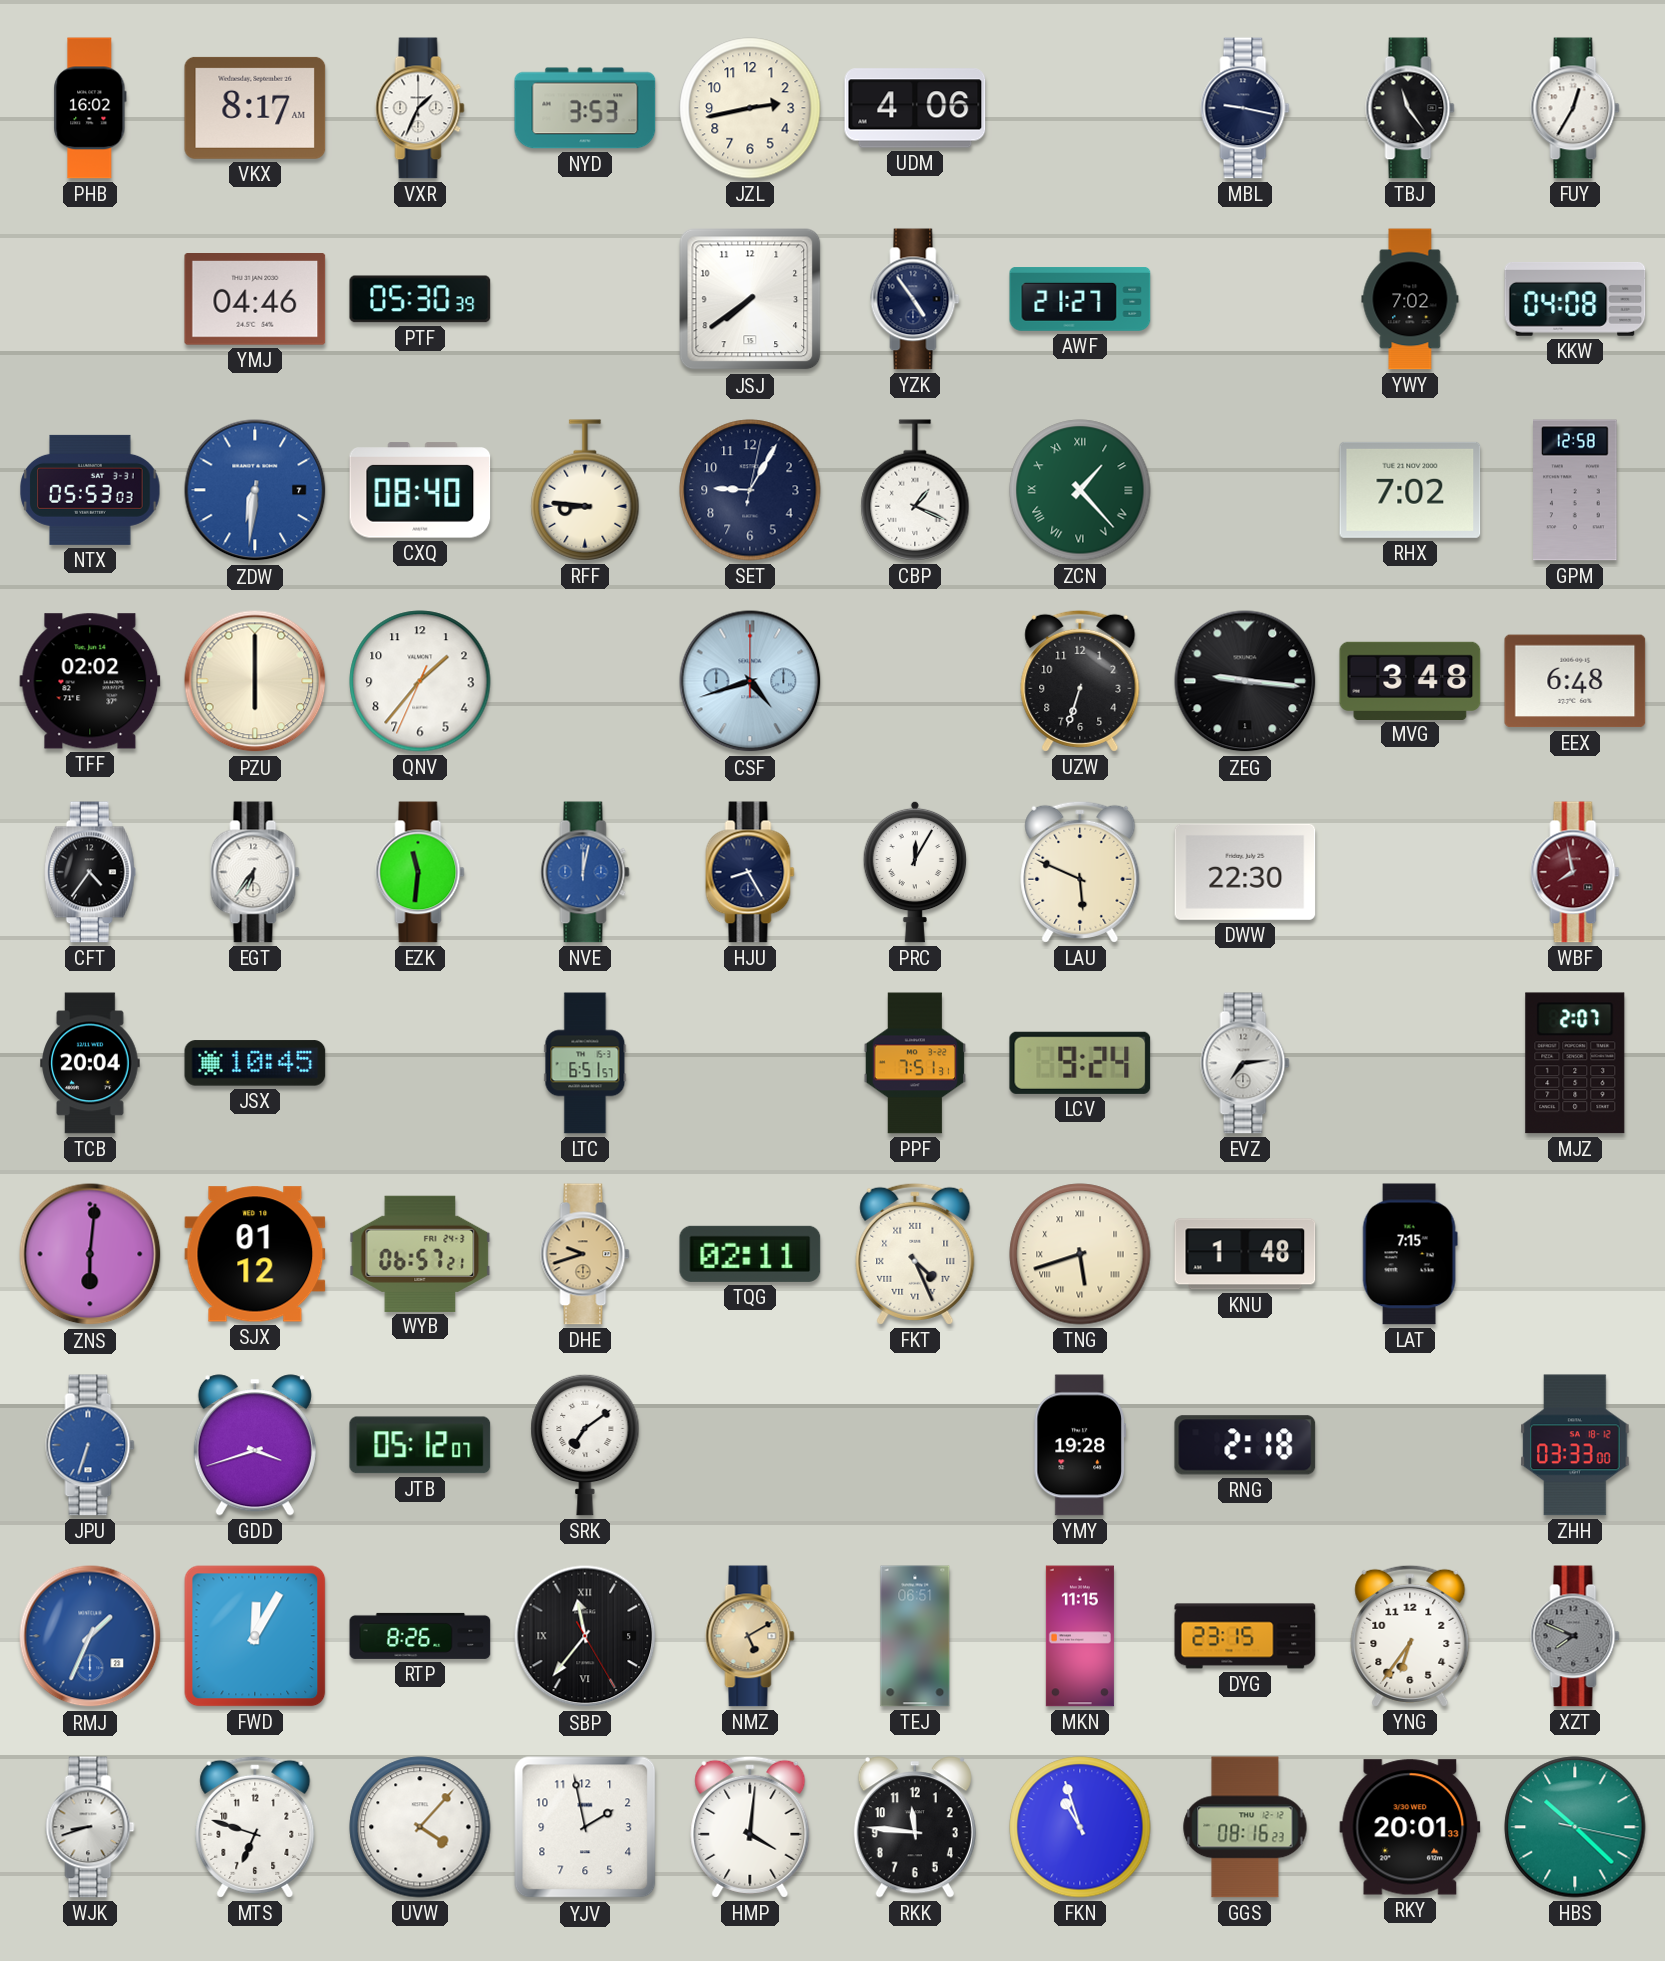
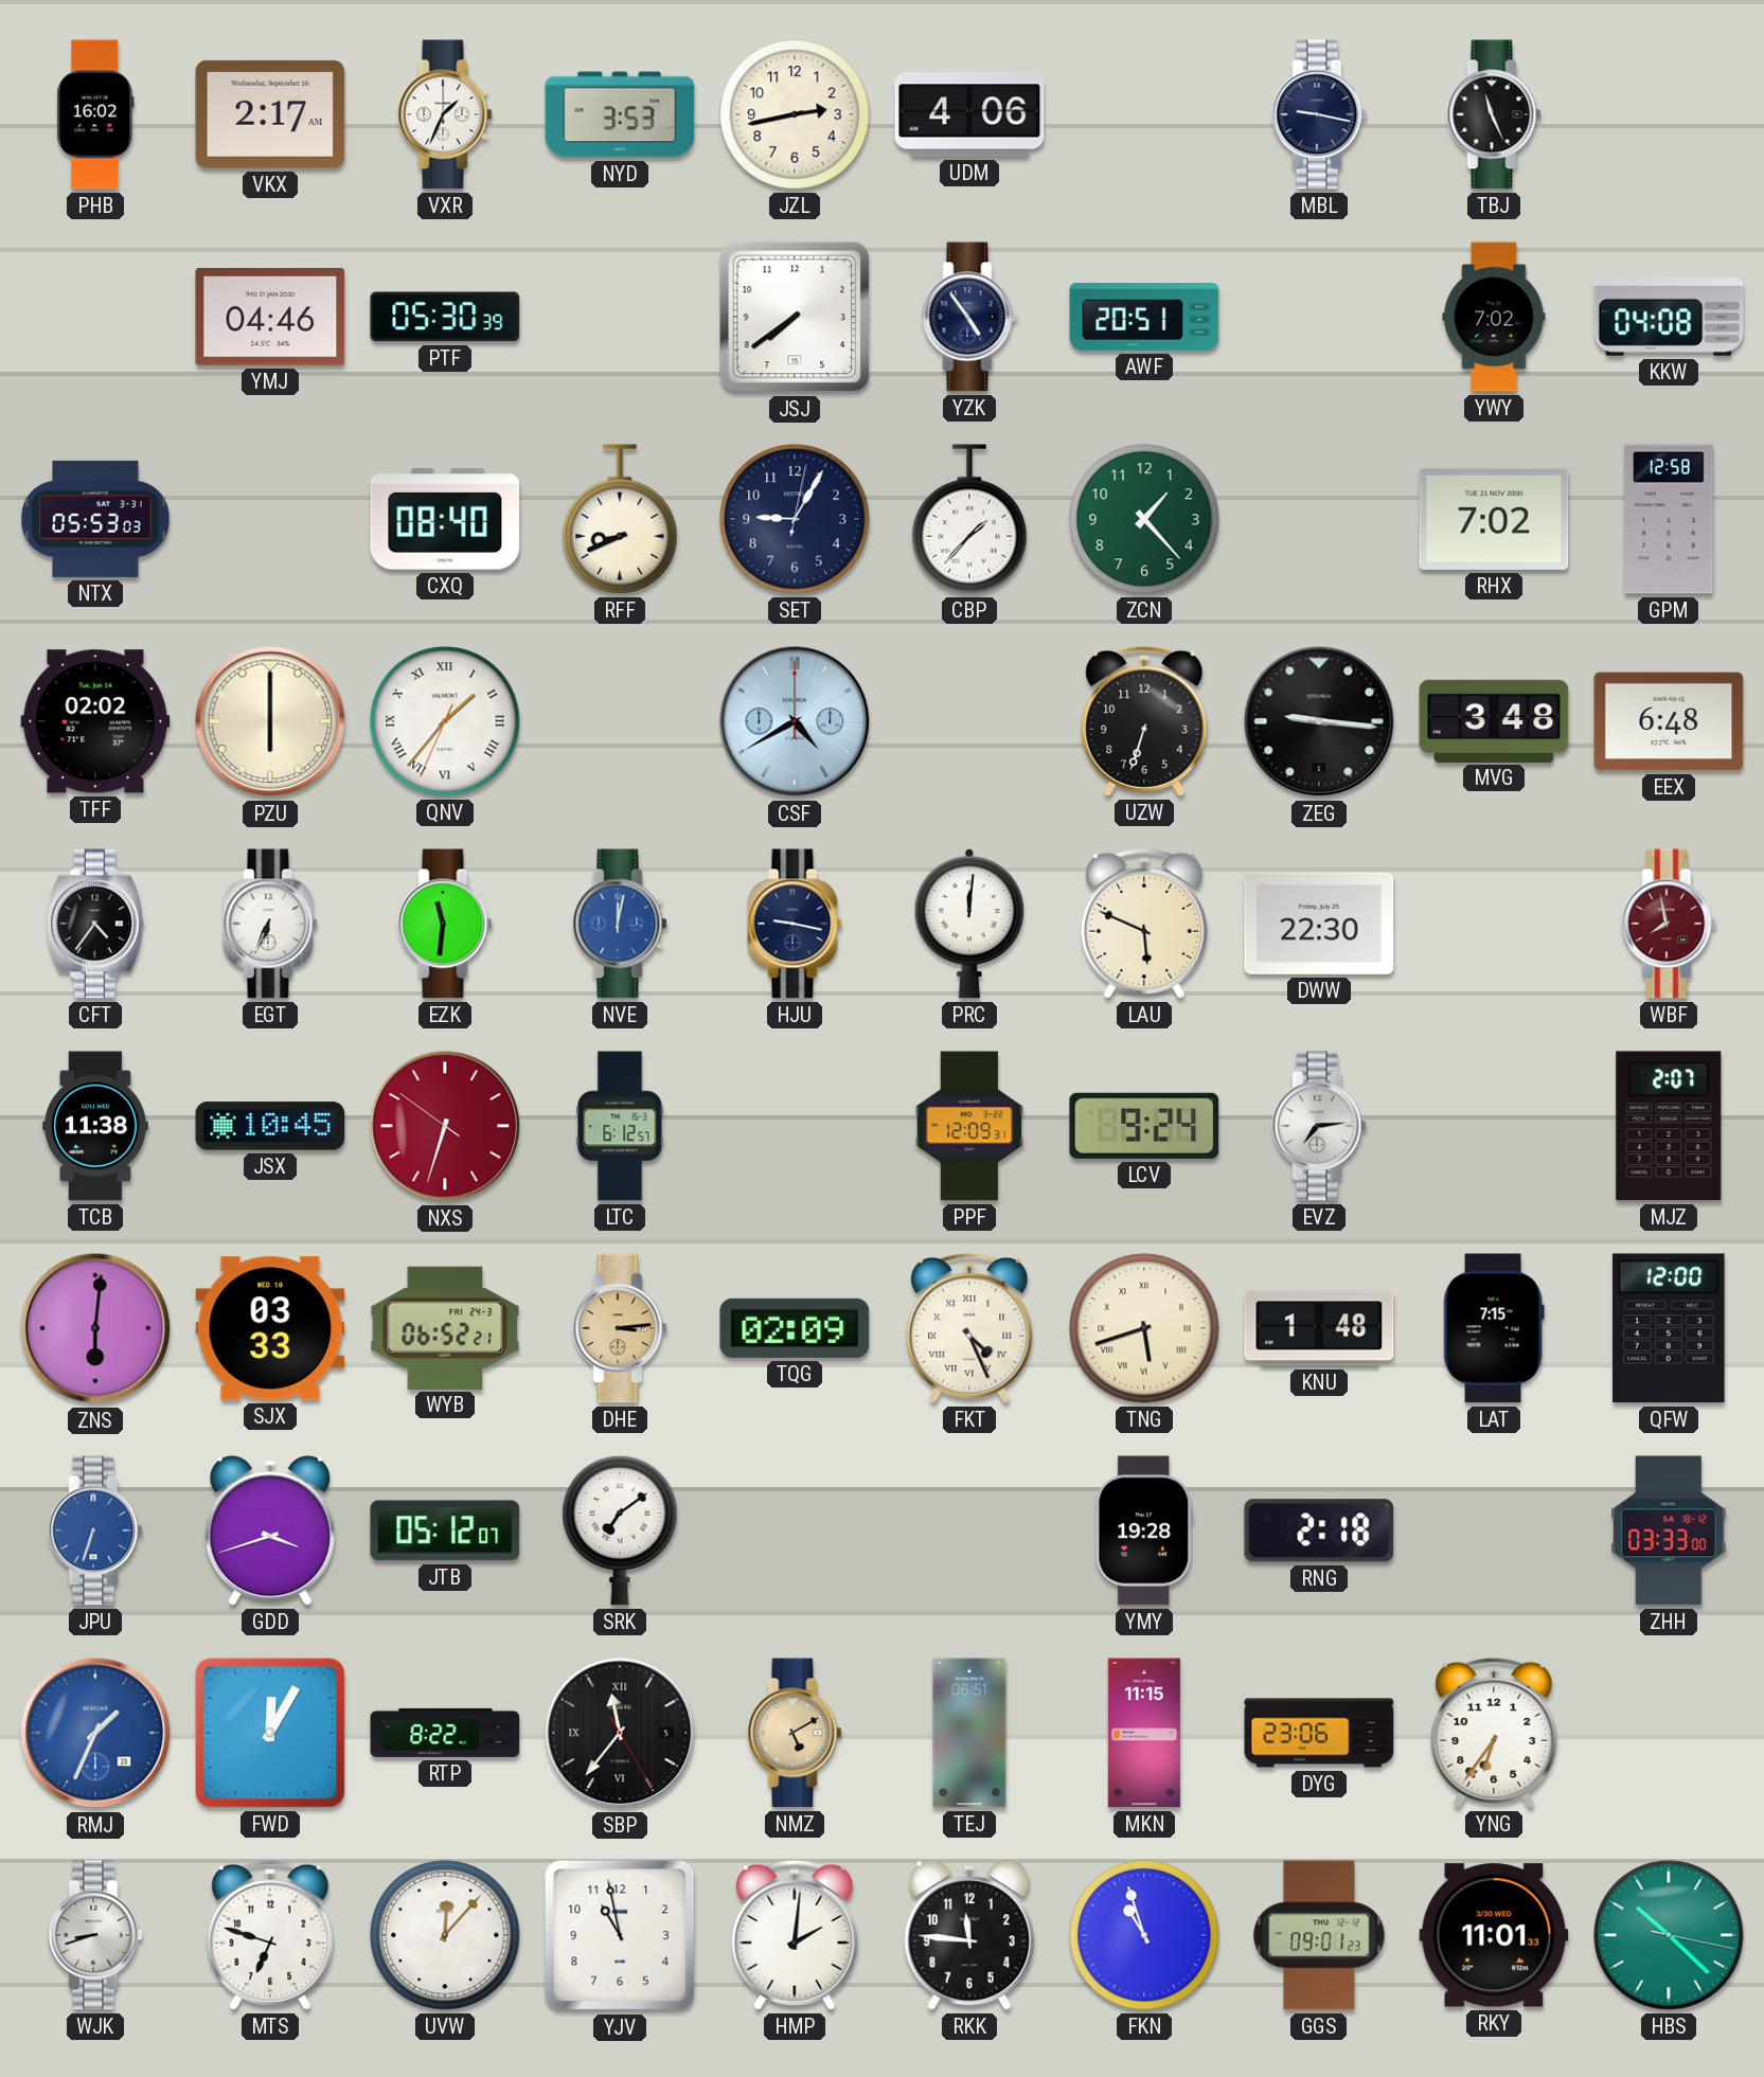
VKX: 8:17 -> 2:17 (270, 114)
TBJ: 11:24 -> 11:26 (1494, 114)
FUY: 12:35 -> none (1575, 108)
AWF: 21:27 -> 20:51 (1144, 318)
ZDW: 6:31 -> none (255, 490)
RFF: 8:46 -> 8:41 (620, 519)
CBP: 1:19 -> 1:37 (969, 519)
ZCN numerals: Roman -> Arabic (1144, 519)
QNV numerals: Arabic -> Roman (445, 721)
CSF: 4:42 -> 4:40 (795, 721)
EGT: 6:36 -> 6:34 (270, 924)
HJU: 8:25 -> 9:17 (795, 924)
PRC: 12:05 -> 12:01 (968, 924)
TCB: 20:04 -> 11:38 (95, 1126)
NXS: none -> 6:32 (445, 1126)
LTC: 6:51 -> 6:12 (620, 1126)
PPF: 7:51 -> 12:09 (969, 1126)
SJX: 01:12 -> 03:33 (270, 1328)
WYB: 06:57 -> 06:52 (445, 1327)
DHE: 9:42 -> 3:14 (620, 1328)
TQG: 02:11 -> 02:09 (795, 1328)
QFW: none -> 12:00 (1669, 1328)
RTP: 8:26 -> 8:22 (445, 1733)
DYG: 23:15 -> 23:06 (1319, 1733)
XZT: 7:49 -> none (1575, 1636)
UVW: 4:07 -> 12:07 (445, 1935)
YJV: 1:58 -> 10:58 (620, 1935)
HMP: 4:01 -> 2:01 (795, 1935)
GGS: 08:16 -> 09:01 (1319, 1935)
RKY: 20:01 -> 11:01 (1494, 1935)
